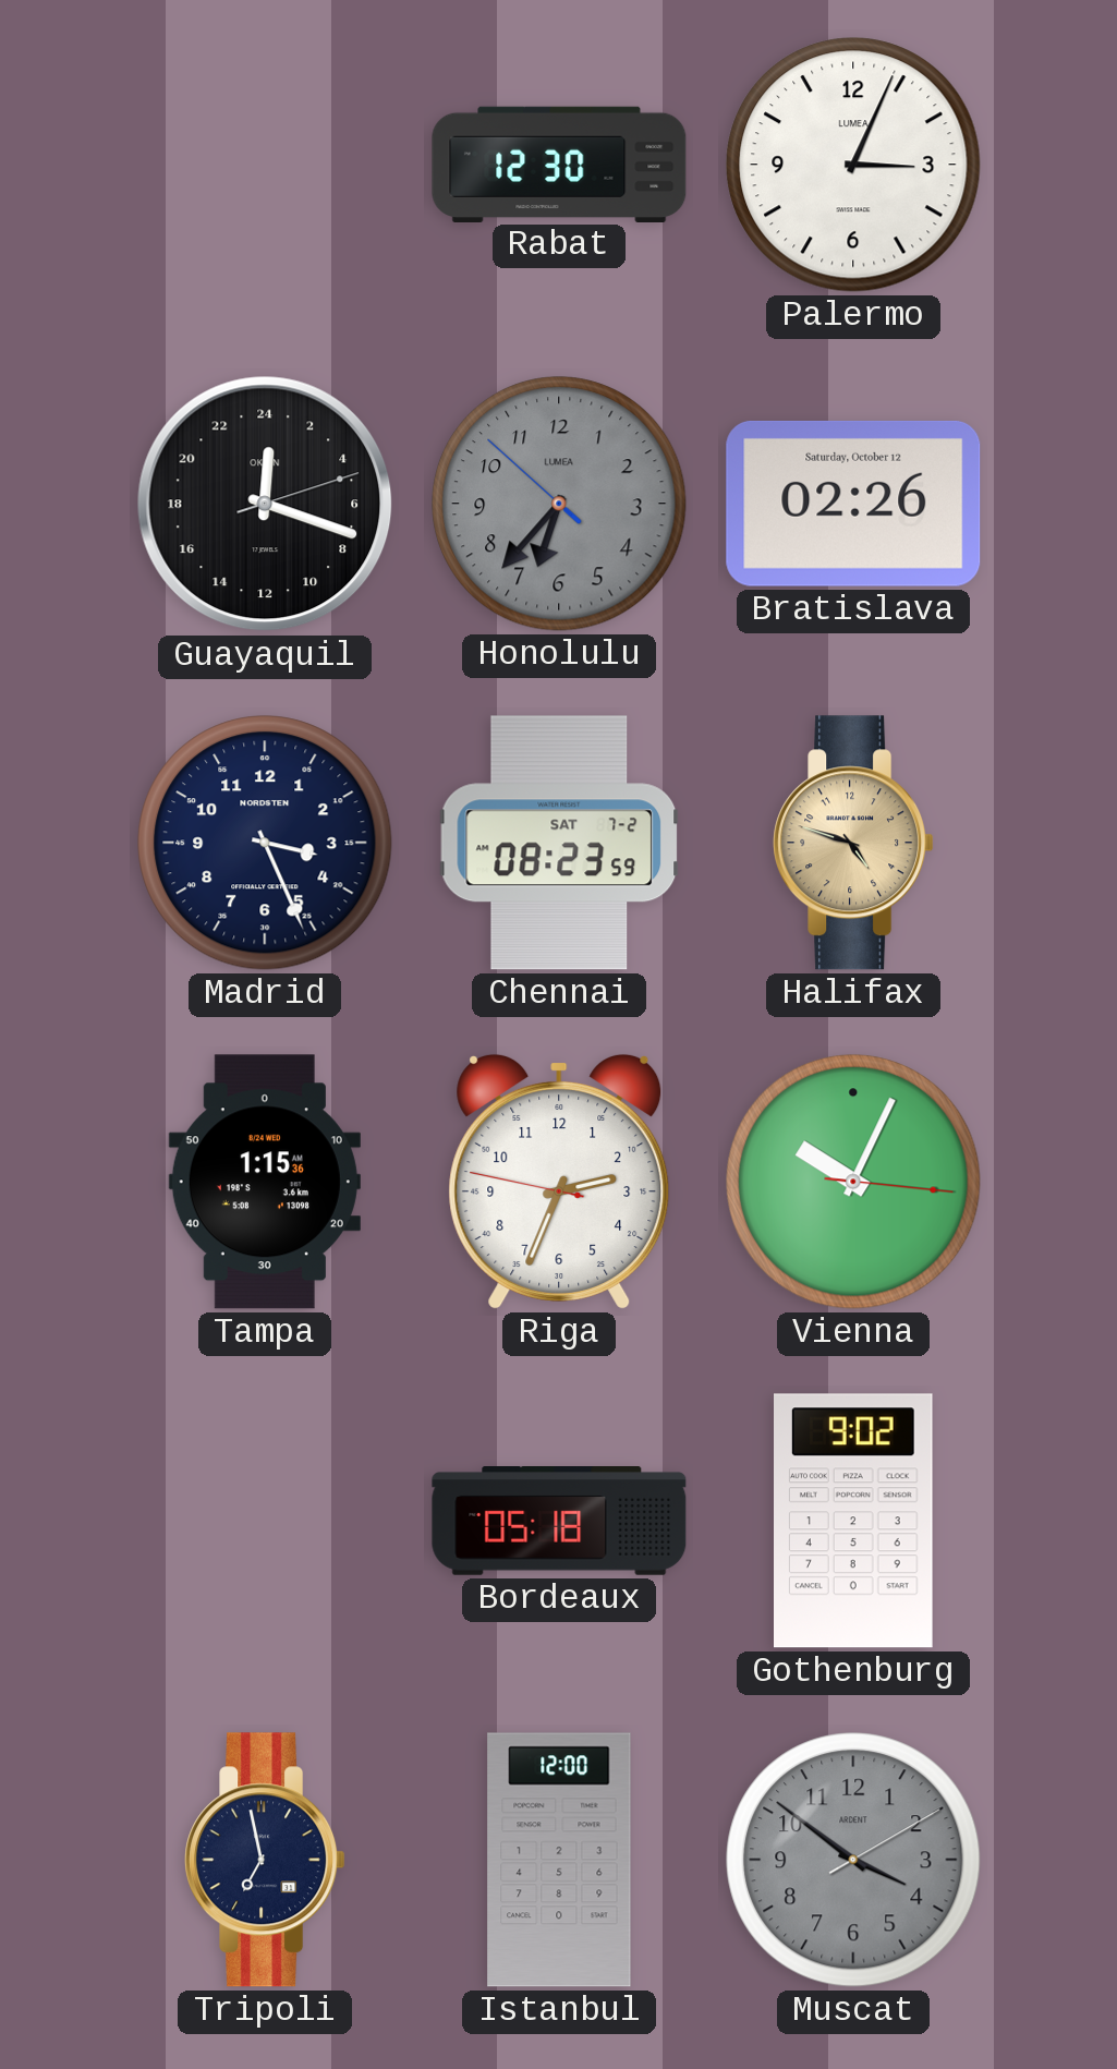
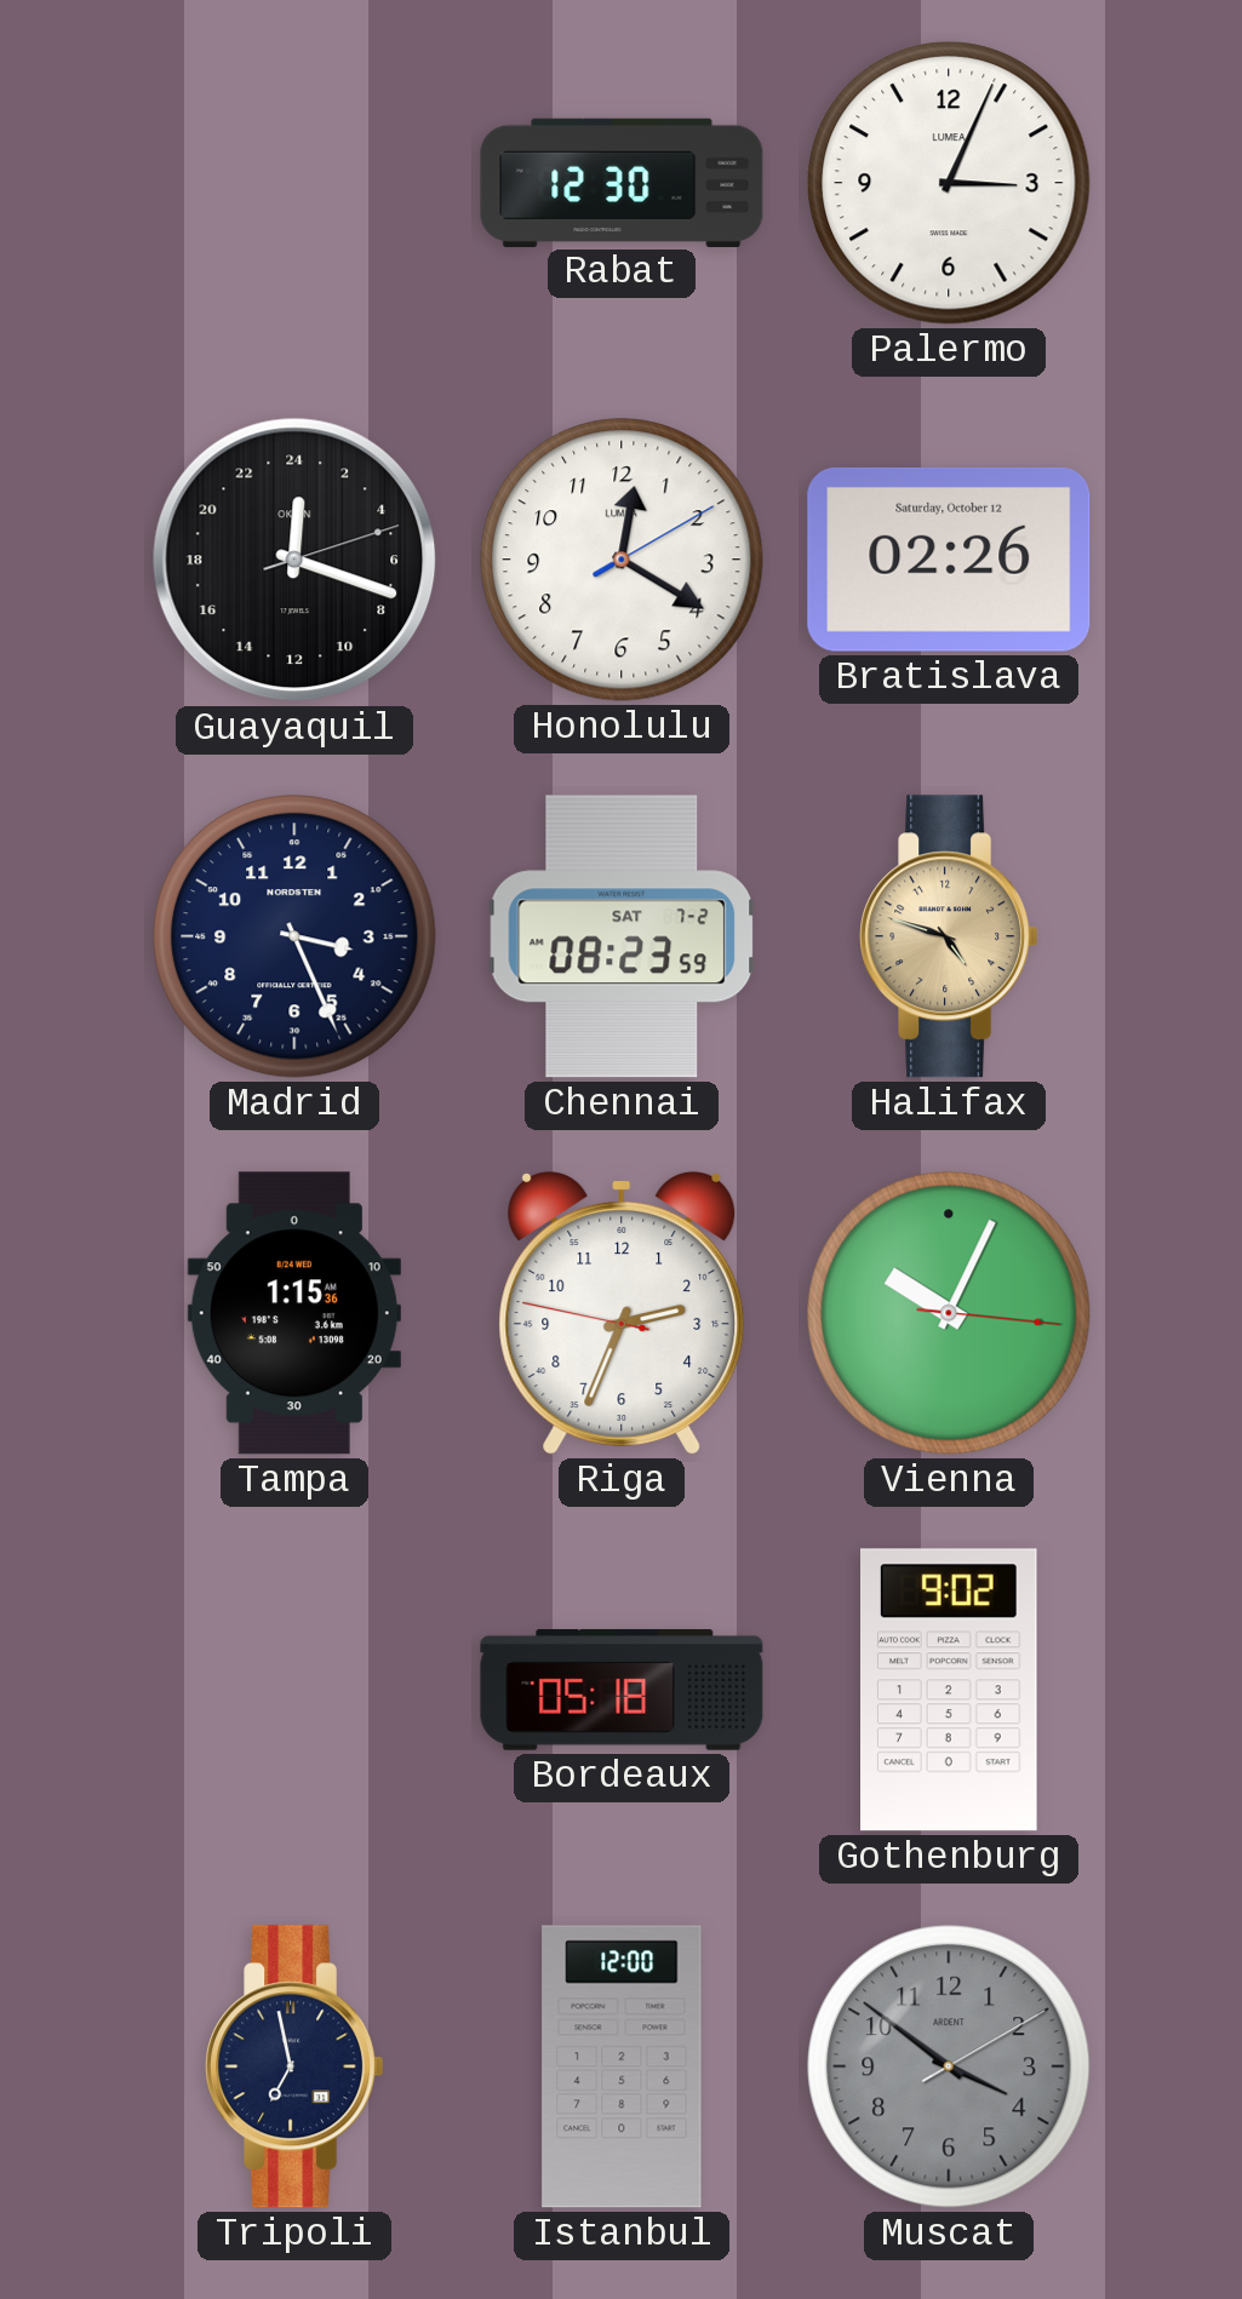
Honolulu: 6:36 -> 12:20 (622, 560)
Honolulu dial: grey -> white (622, 560)
